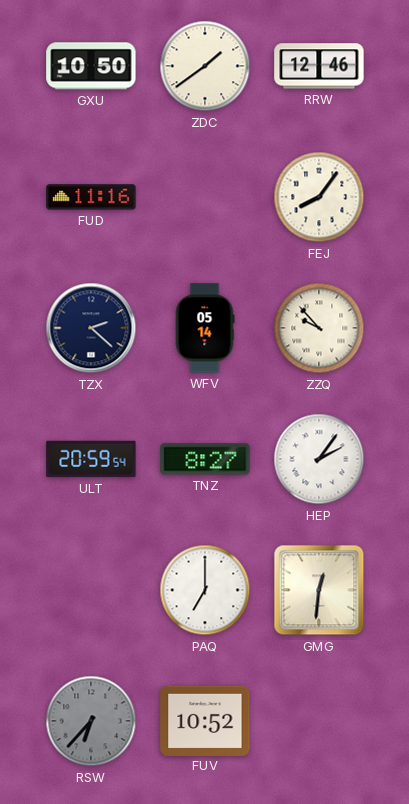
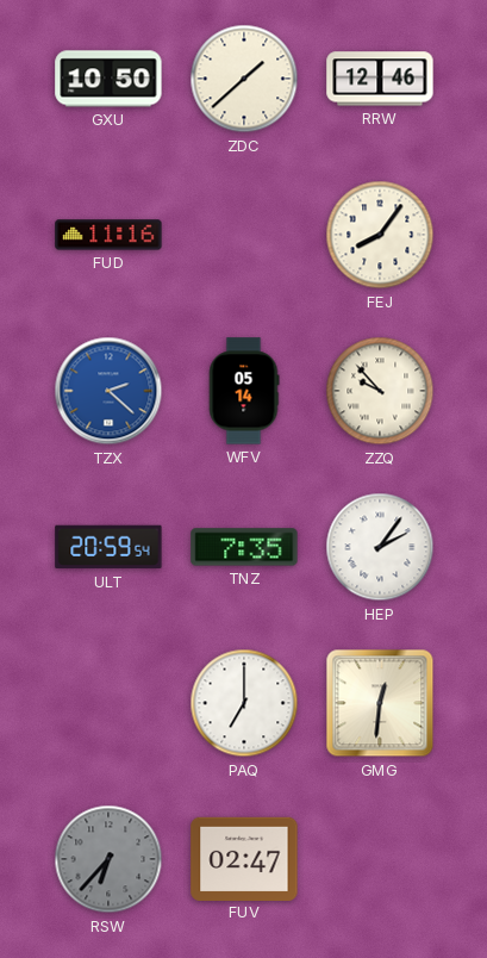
ZDC: 1:39 -> 1:38 (244, 79)
TZX dial: navy -> blue (108, 391)
TNZ: 8:27 -> 7:35 (244, 547)
FUV: 10:52 -> 02:47 (244, 858)
